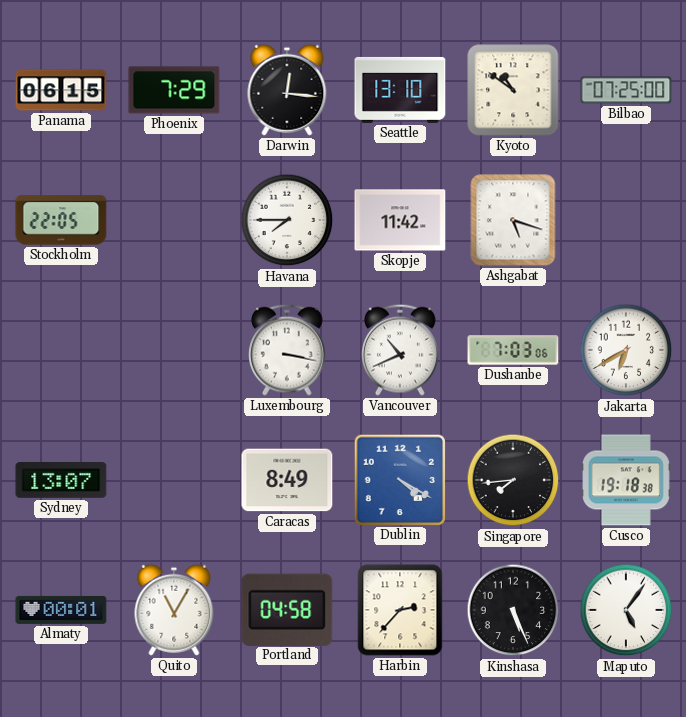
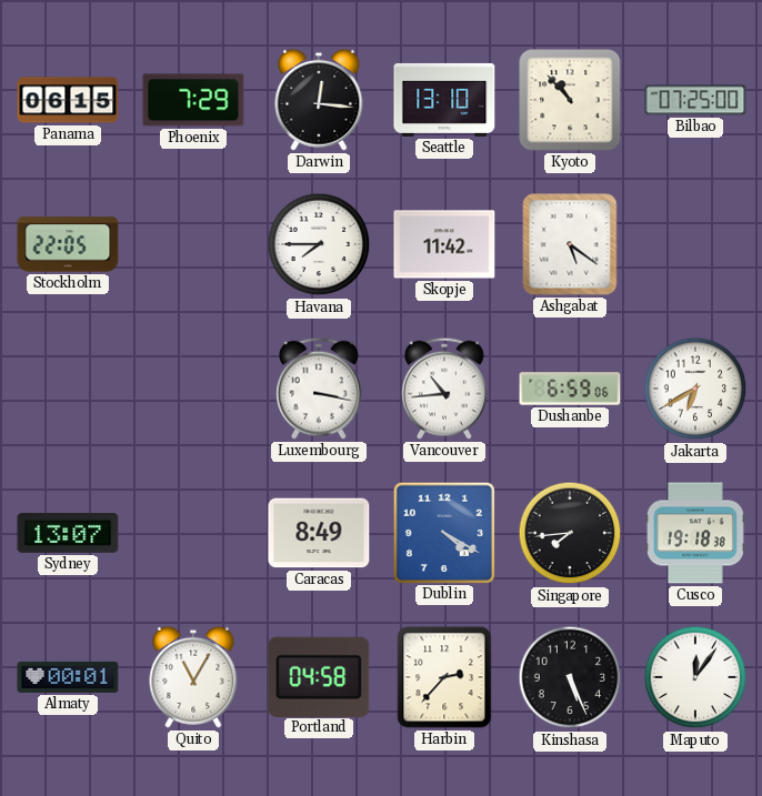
Kyoto: 10:51 -> 10:53 (570, 100)
Ashgabat: 5:18 -> 5:21 (570, 244)
Vancouver: 10:41 -> 10:44 (445, 389)
Dushanbe: 7:03 -> 6:59 (570, 389)
Maputo: 5:06 -> 12:06 (695, 677)
